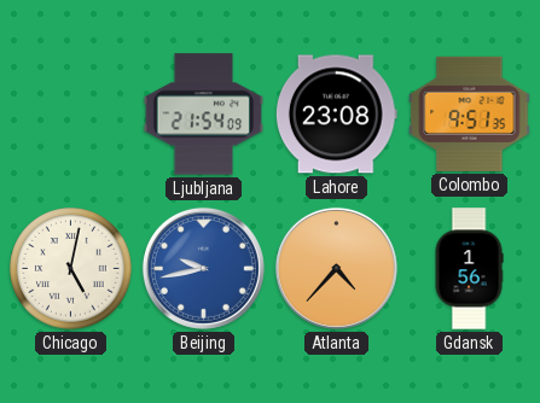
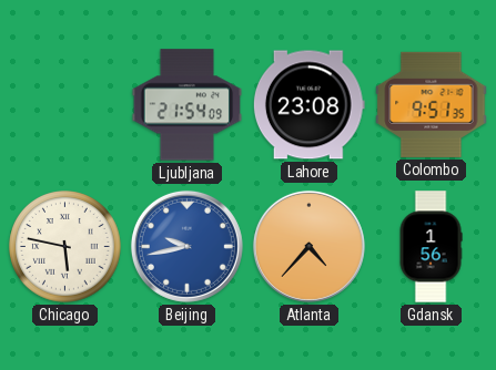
Chicago: 5:02 -> 5:47 (65, 247)
